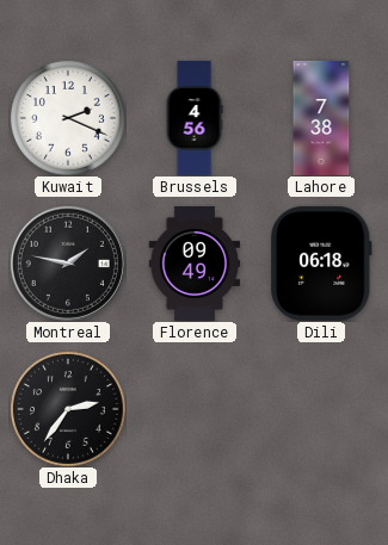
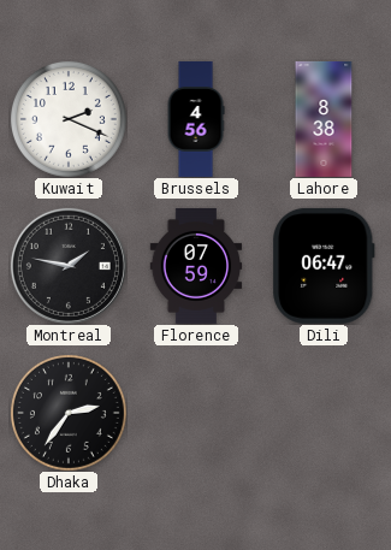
Lahore: 7:38 -> 8:38 (324, 119)
Florence: 09:49 -> 07:59 (196, 266)
Dili: 06:18 -> 06:47 (325, 266)
